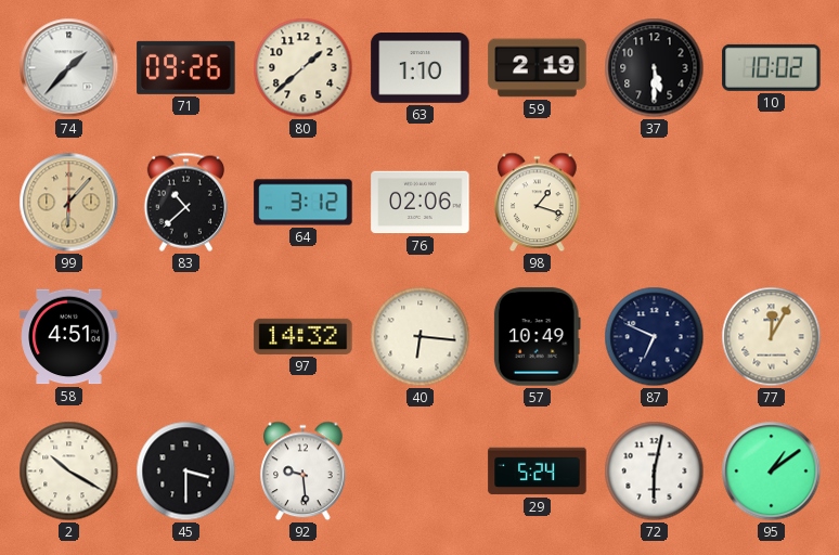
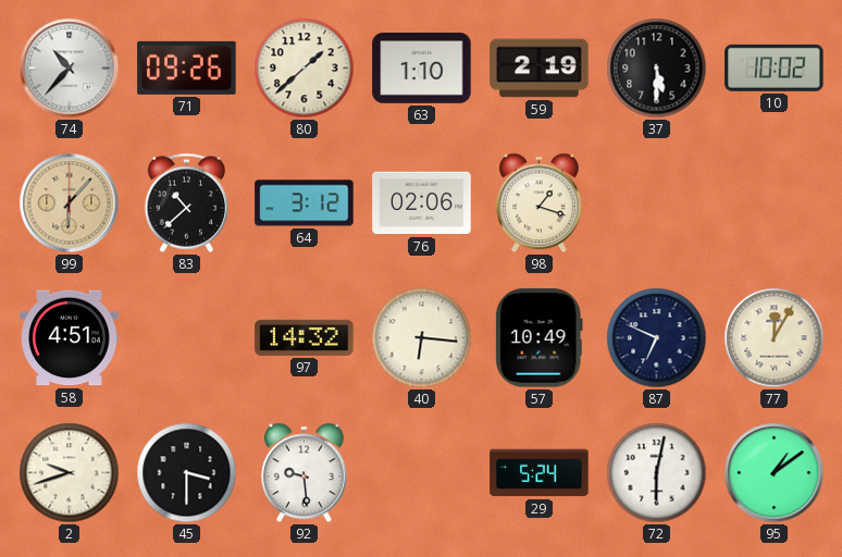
74: 1:37 -> 10:37 (70, 69)
2: 10:20 -> 9:42 (70, 473)
